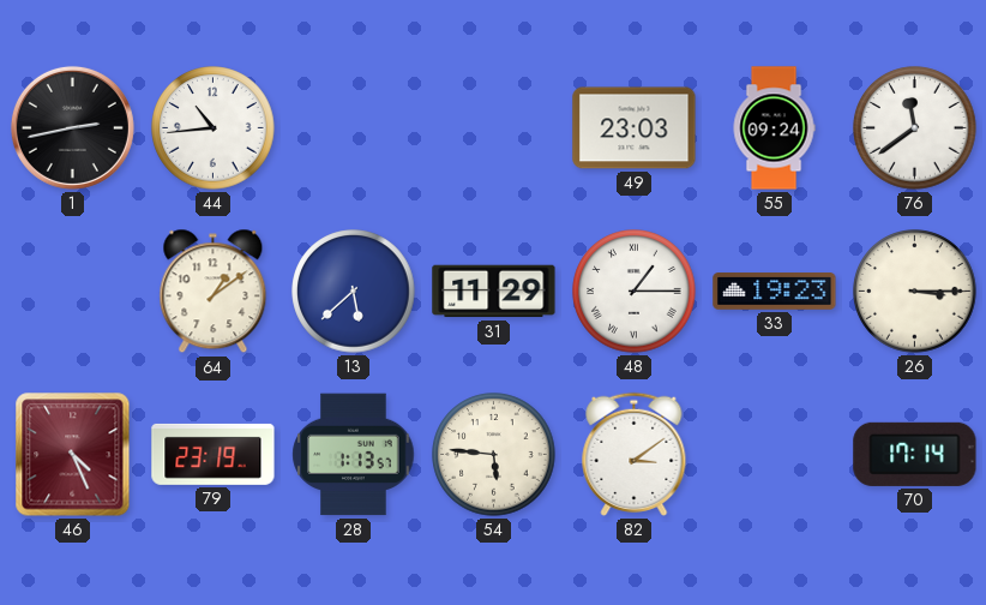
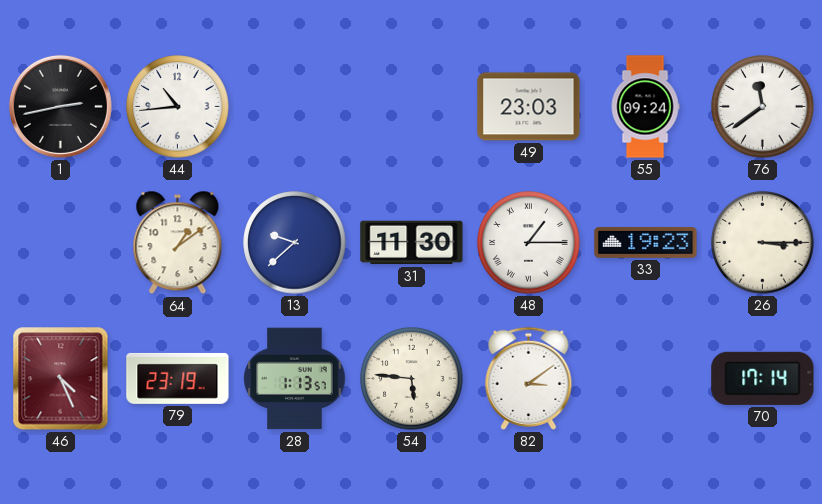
13: 5:38 -> 9:38 (295, 243)
31: 11:29 -> 11:30 (412, 243)
